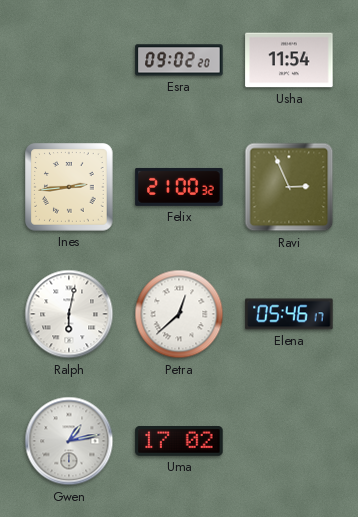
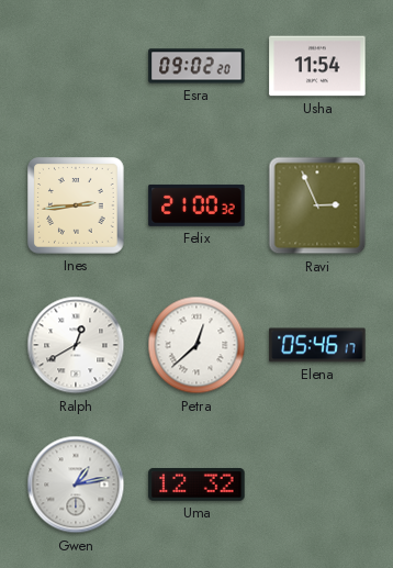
Ralph: 6:02 -> 12:40 (76, 345)
Uma: 17:02 -> 12:32 (196, 486)
